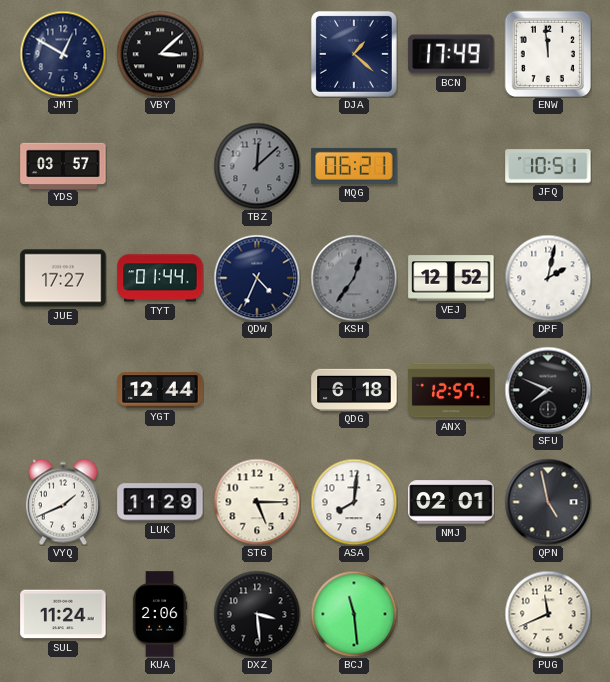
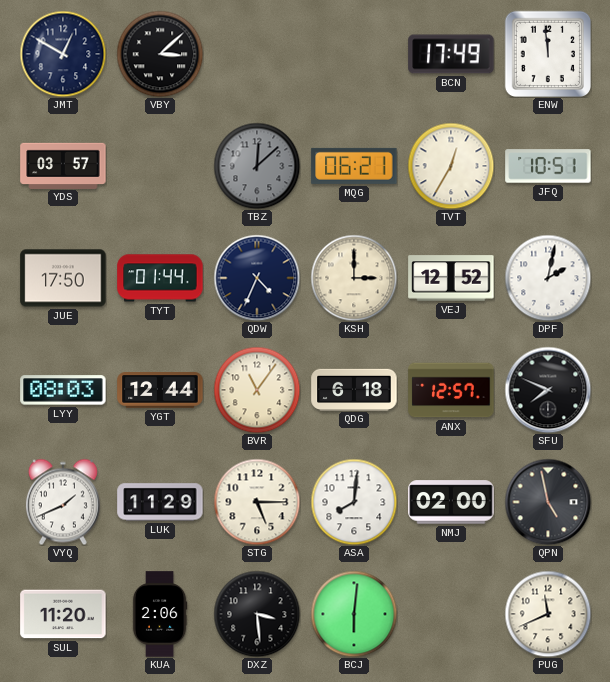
DJA: 1:22 -> none (354, 54)
TVT: none -> 12:35 (451, 166)
JUE: 17:27 -> 17:50 (63, 278)
KSH: 12:36 -> 3:00 (354, 278)
KSH dial: grey -> cream (354, 278)
LYY: none -> 08:03 (63, 390)
BVR: none -> 11:06 (257, 390)
NMJ: 02:01 -> 02:00 (451, 502)
SUL: 11:24 -> 11:20 (63, 614)
BCJ: 11:29 -> 6:01 (354, 614)
